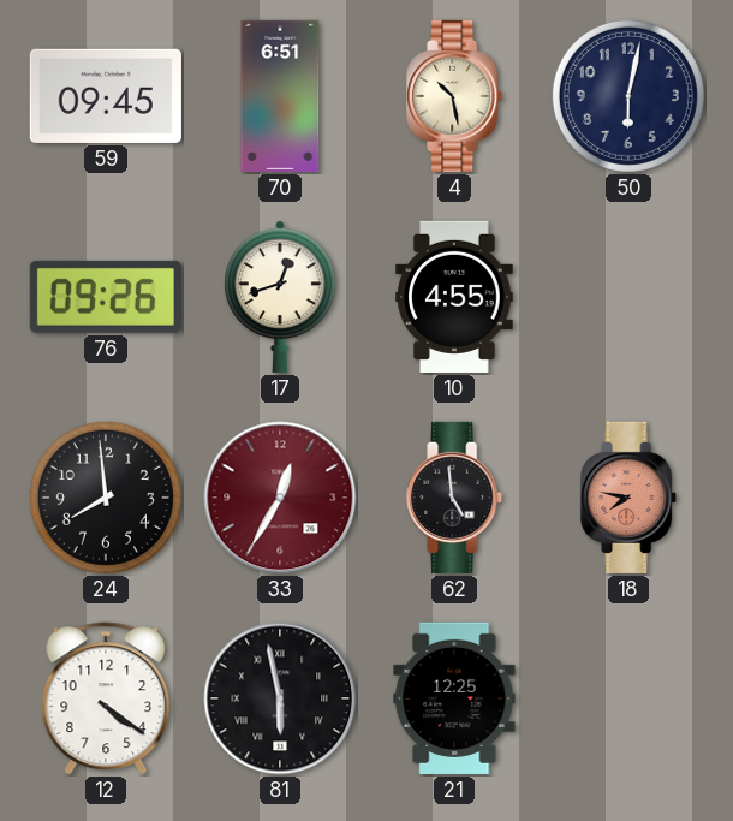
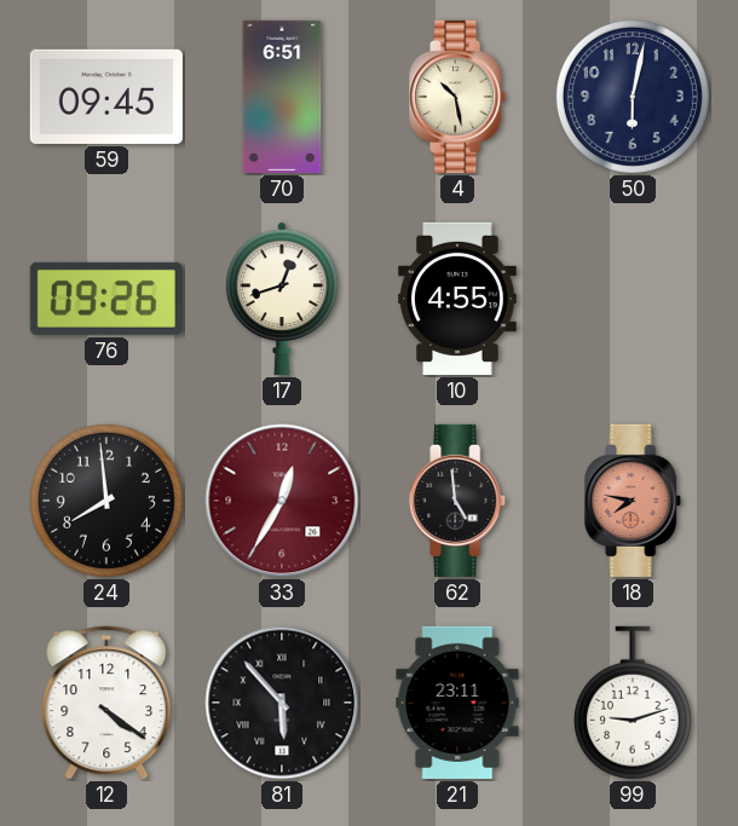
81: 5:58 -> 5:53 (282, 703)
21: 12:25 -> 23:11 (457, 703)
99: none -> 9:12 (633, 703)
